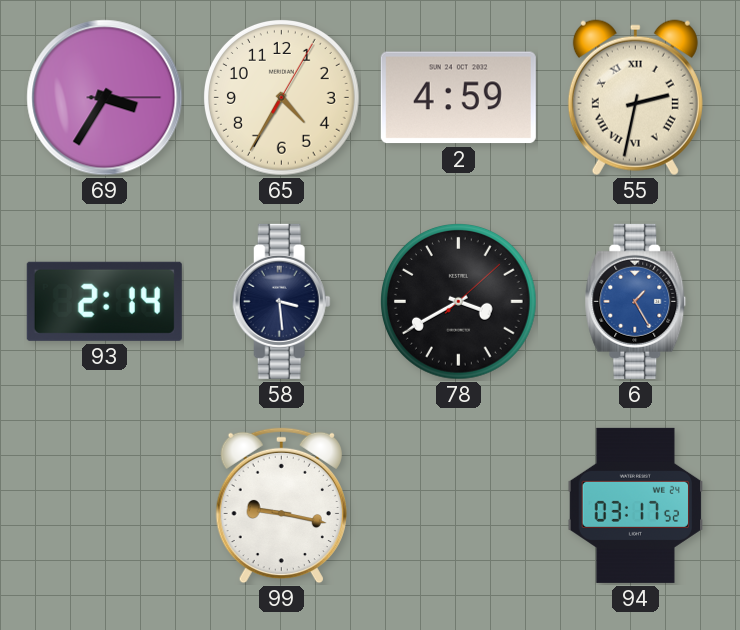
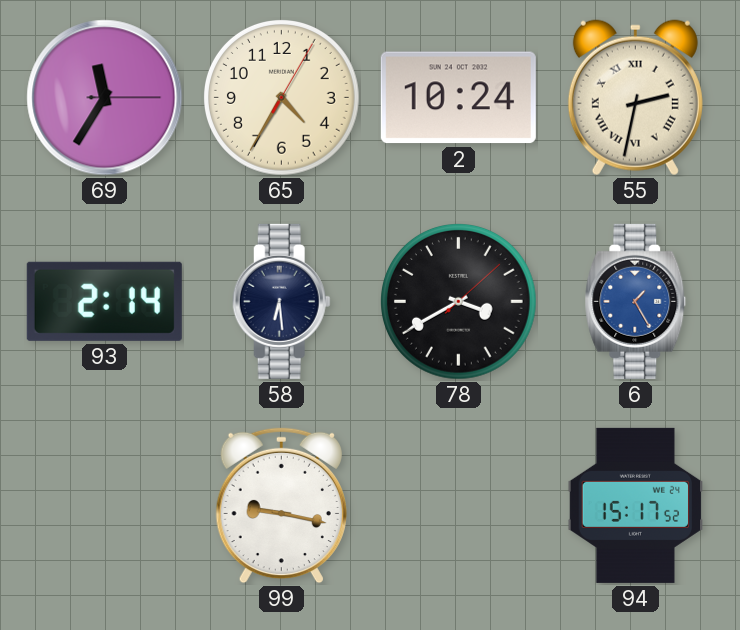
69: 3:35 -> 11:35 (105, 98)
2: 4:59 -> 10:24 (458, 98)
58: 3:29 -> 6:29 (281, 301)
94: 03:17 -> 15:17 (636, 505)
